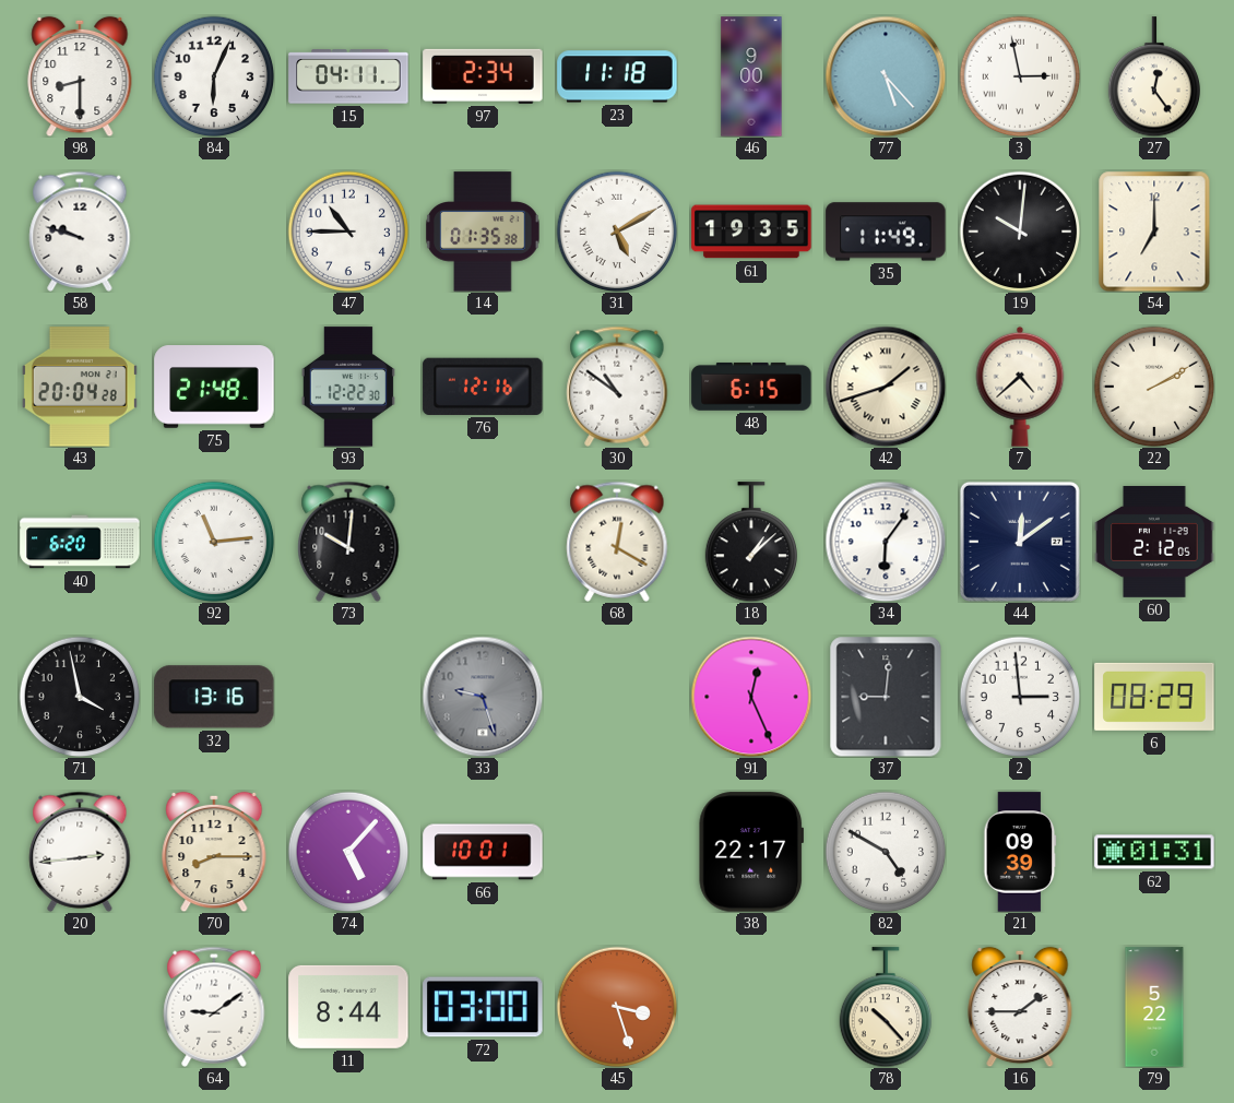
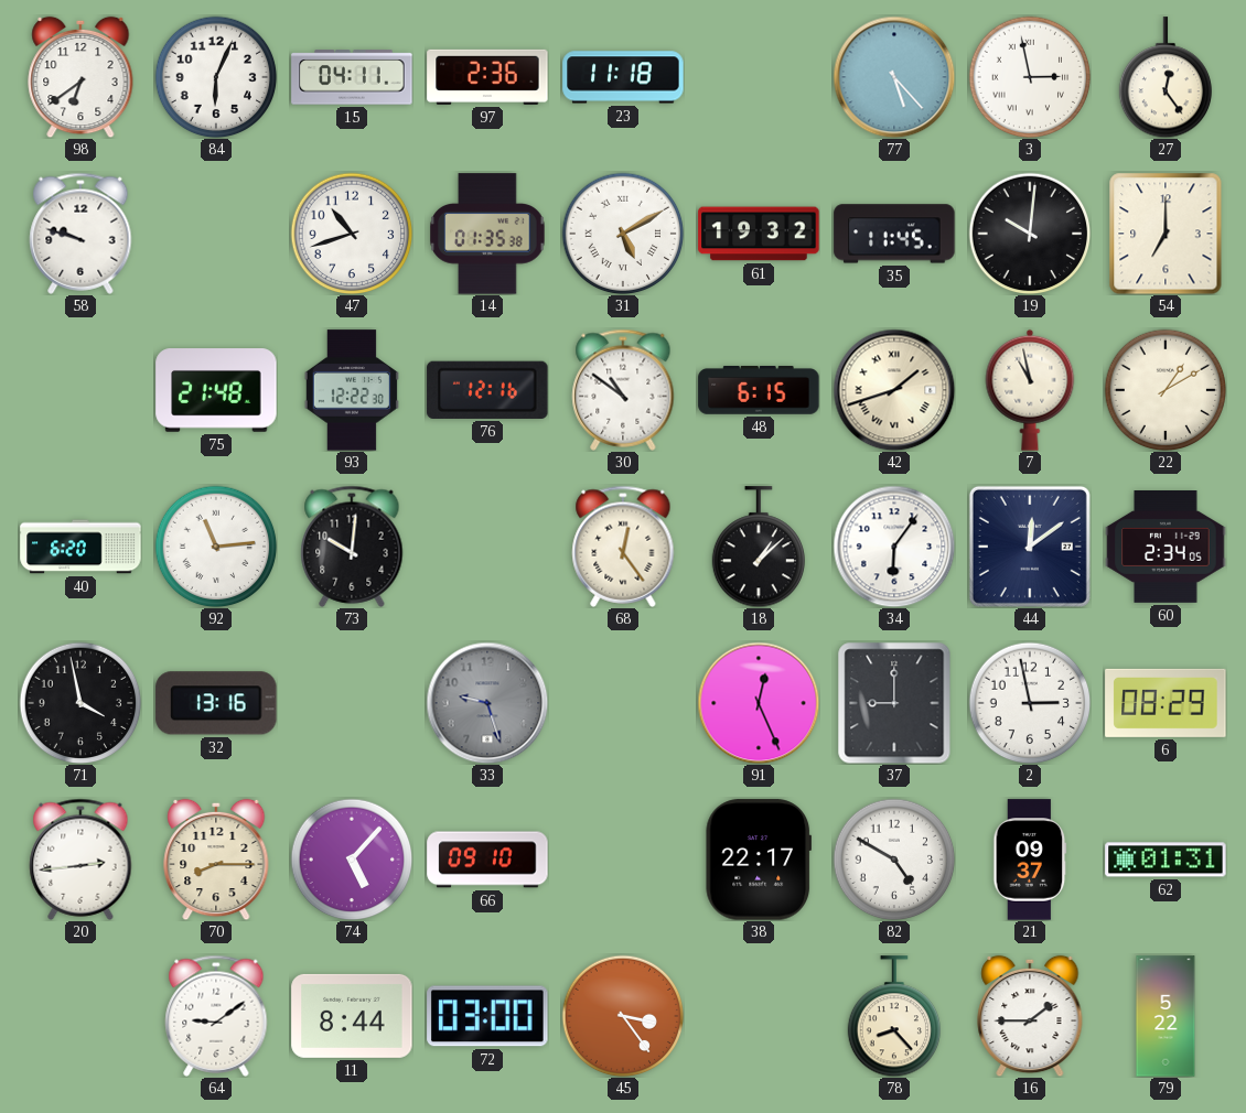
98: 8:30 -> 6:39 (80, 77)
97: 2:34 -> 2:36 (487, 77)
46: 9:00 -> none (751, 76)
47: 10:45 -> 10:42 (352, 234)
61: 19:35 -> 19:32 (759, 234)
35: 11:49 -> 11:45 (894, 234)
43: 20:04 -> none (80, 387)
7: 4:38 -> 10:58 (1030, 390)
22: 2:10 -> 1:10 (1166, 390)
68: 12:20 -> 12:24 (623, 547)
60: 2:12 -> 2:34 (1166, 548)
37: 9:01 -> 9:00 (894, 703)
2: 2:59 -> 2:58 (1030, 703)
66: 10:01 -> 09:10 (487, 860)
21: 09:39 -> 09:37 (1030, 860)
45: 3:27 -> 3:24 (623, 1016)
78: 10:23 -> 8:23 (893, 1016)
